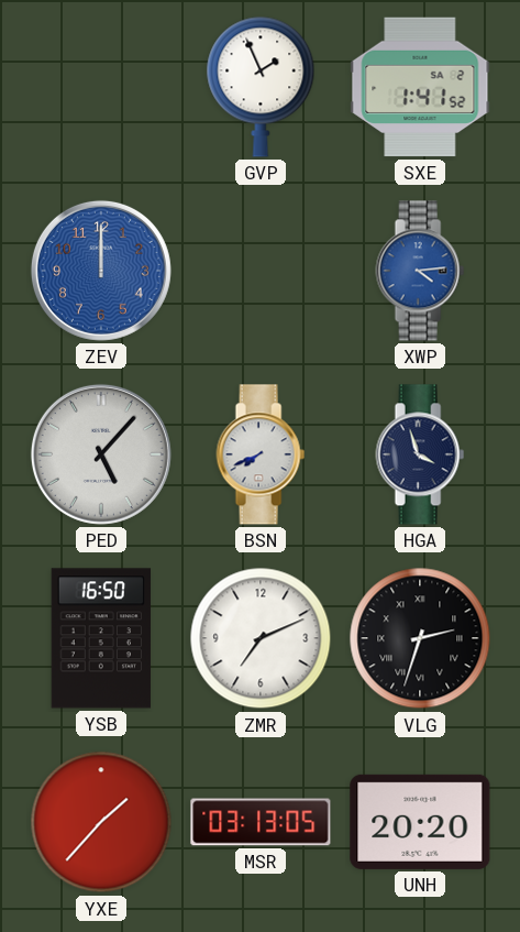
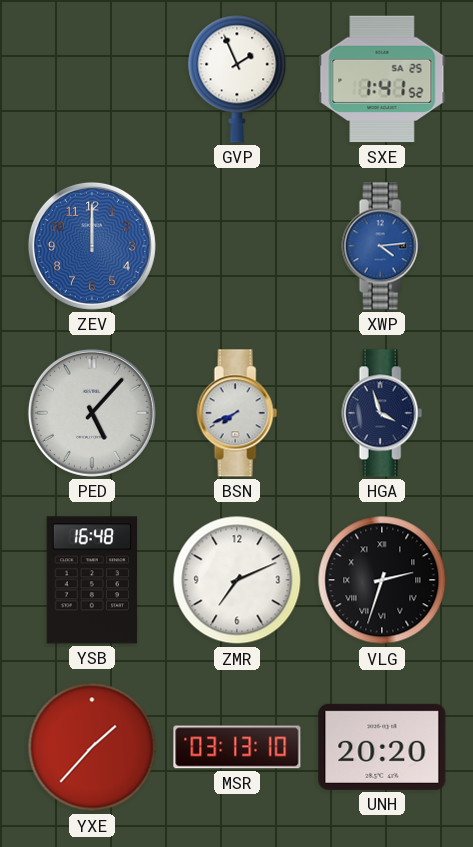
SXE date: SA 2 -> SA 25 (382, 79)
YSB: 16:50 -> 16:48 (92, 580)
MSR: 03:13:05 -> 03:13:10 (237, 747)
